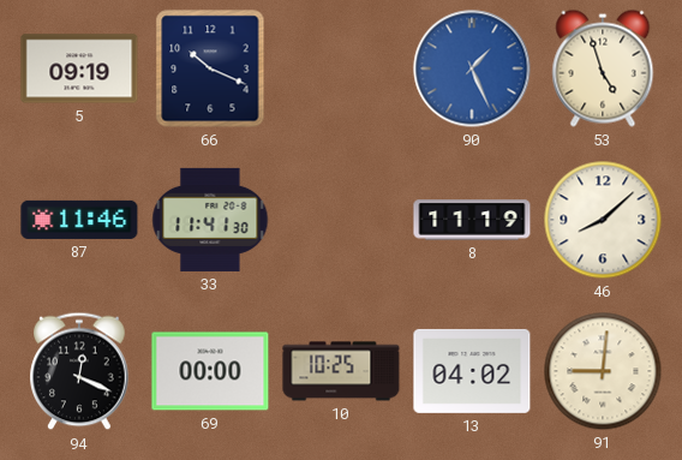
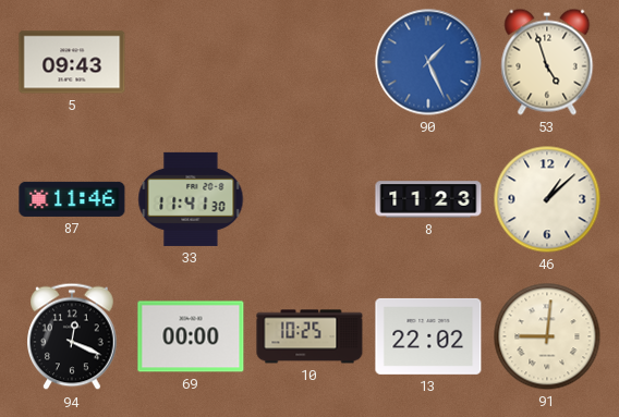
5: 09:19 -> 09:43 (72, 62)
66: 10:19 -> none (210, 68)
8: 11:19 -> 11:23 (428, 199)
46: 8:08 -> 1:08 (547, 199)
13: 04:02 -> 22:02 (428, 336)
